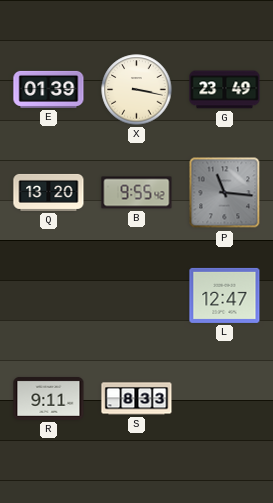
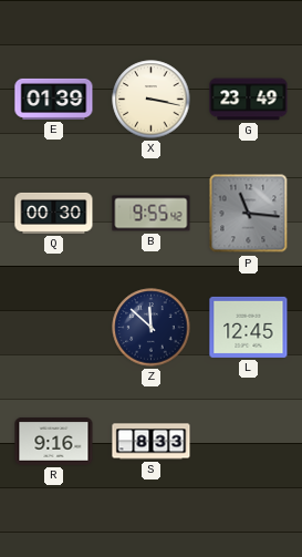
Q: 13:20 -> 00:30 (54, 213)
Z: none -> 11:52 (152, 328)
L: 12:47 -> 12:45 (249, 327)
R: 9:11 -> 9:16 (54, 441)
